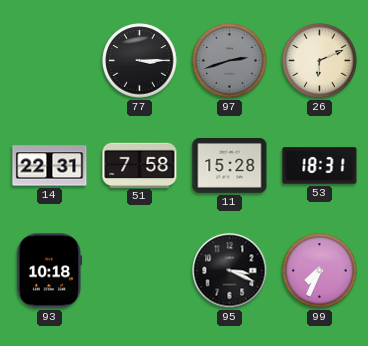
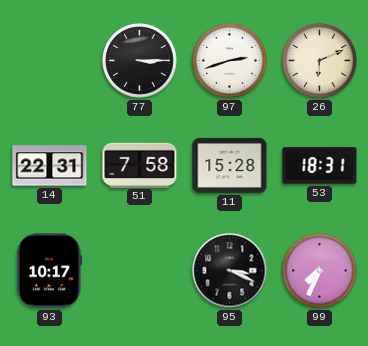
97 dial: grey -> white (230, 61)
93: 10:18 -> 10:17 (49, 271)
